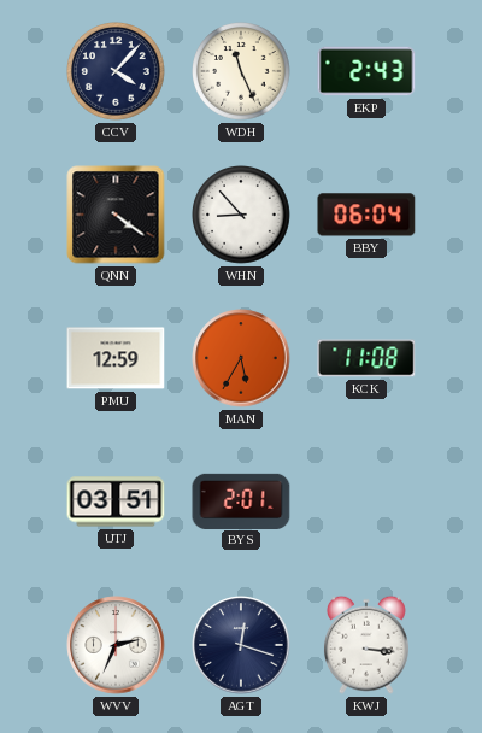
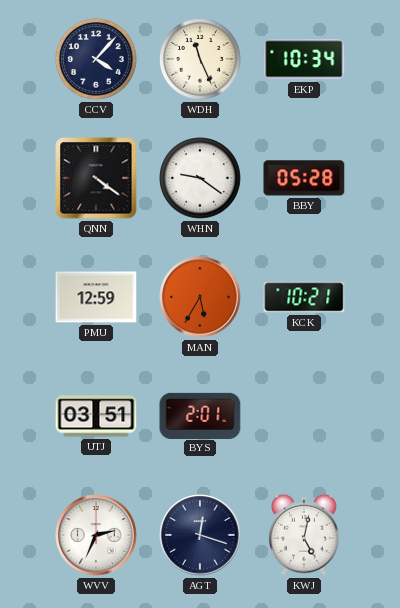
EKP: 2:43 -> 10:34 (304, 59)
WHN: 8:53 -> 9:21 (201, 179)
BBY: 06:04 -> 05:28 (304, 178)
KCK: 11:08 -> 10:21 (304, 297)
KWJ: 3:16 -> 5:02 (304, 535)
